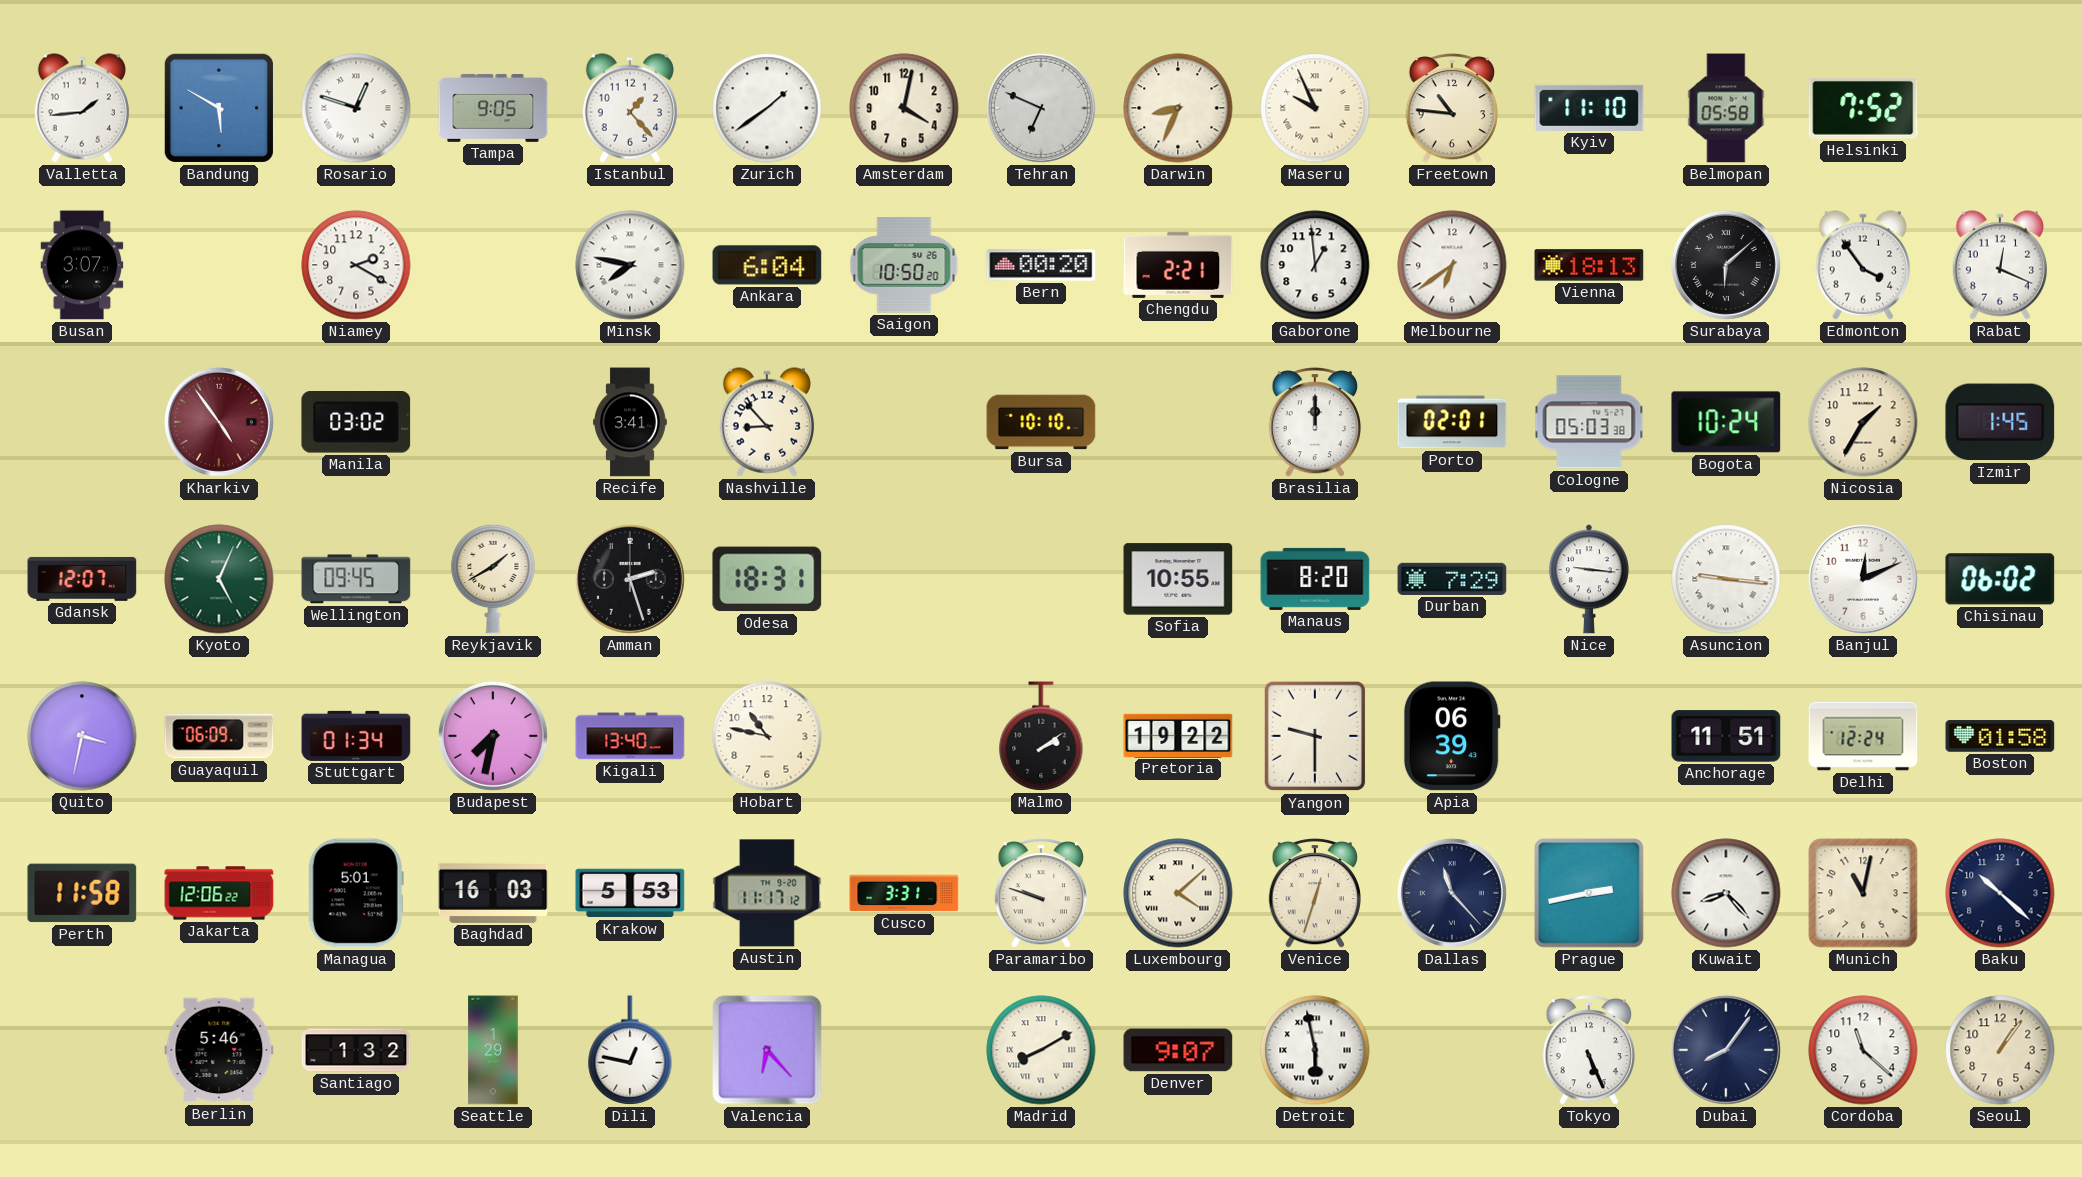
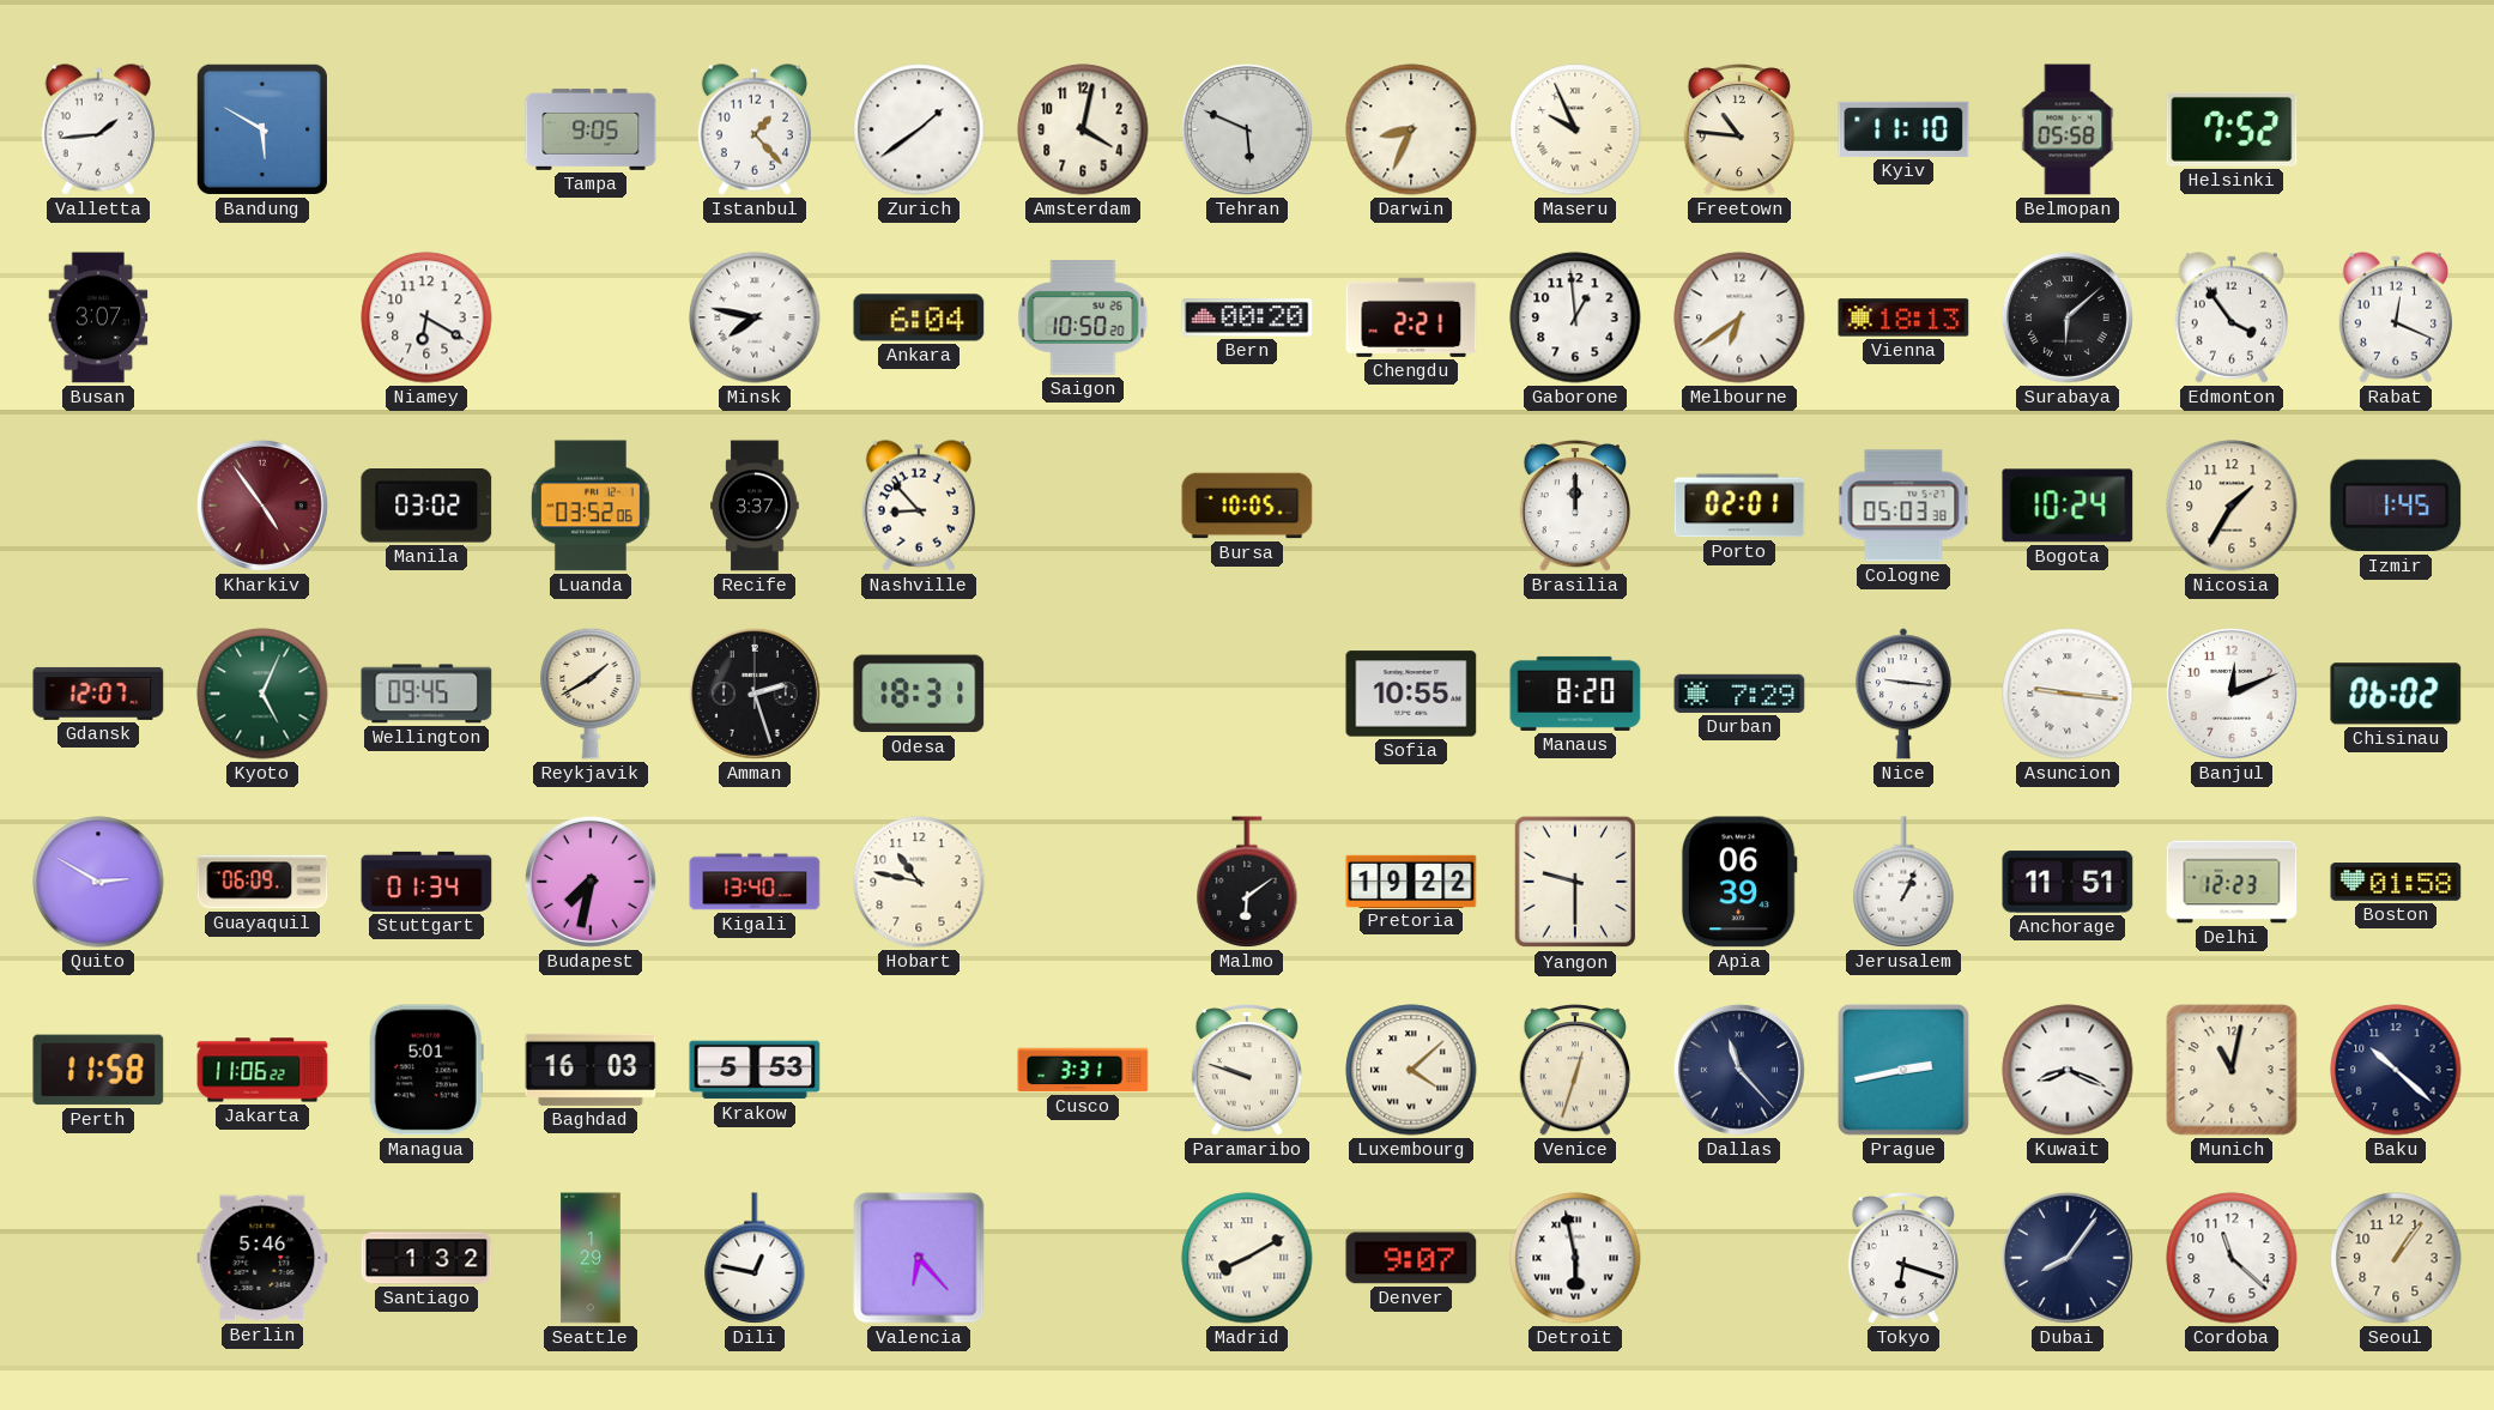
Rosario: 12:48 -> none (356, 108)
Tehran: 6:49 -> 5:49 (1247, 129)
Niamey: 2:20 -> 6:20 (426, 317)
Luanda: none -> 03:52 (591, 506)
Recife: 3:41 -> 3:37 (755, 506)
Bursa: 10:10 -> 10:05 (1247, 506)
Quito: 3:32 -> 2:50 (98, 882)
Malmo: 2:09 -> 6:09 (1247, 882)
Jerusalem: none -> 1:04 (1903, 882)
Delhi: 12:24 -> 12:23 (2232, 882)
Jakarta: 12:06 -> 11:06 (262, 1070)
Austin: 11:17 -> none (767, 893)
Kuwait: 8:23 -> 8:19 (2068, 1070)
Tokyo: 5:26 -> 6:18 (1902, 1259)
